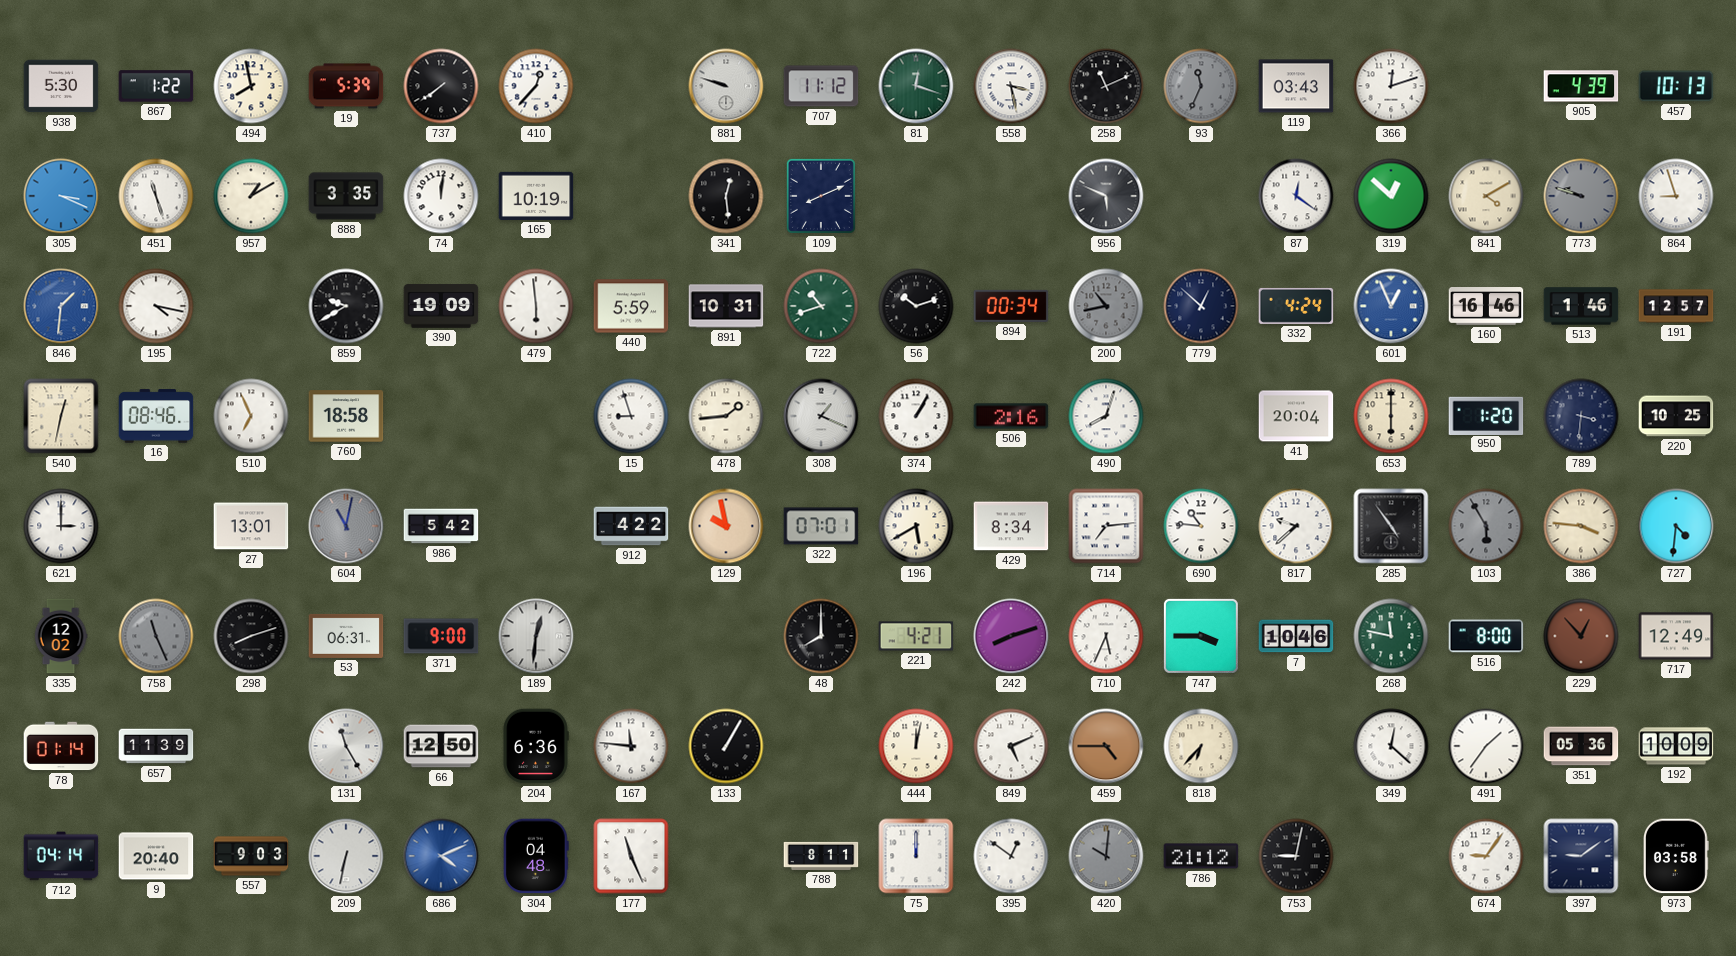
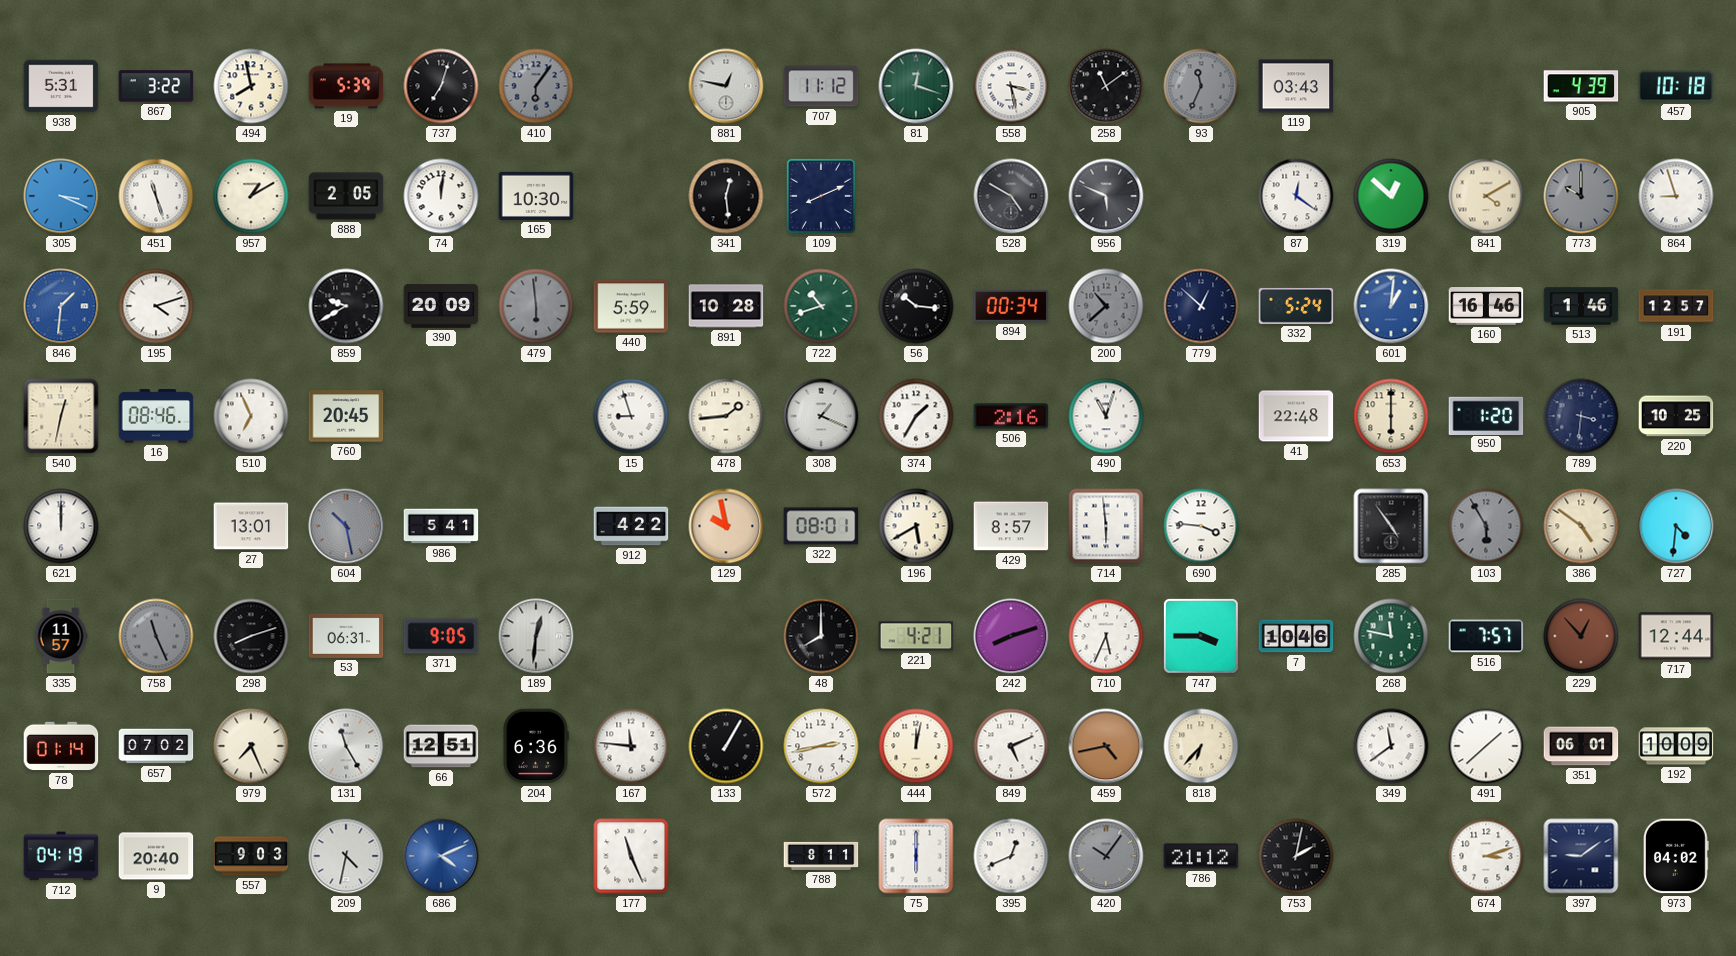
938: 5:30 -> 5:31 (61, 86)
867: 1:22 -> 3:22 (156, 86)
737: 7:39 -> 7:03 (441, 86)
410: 12:37 -> 6:06 (536, 86)
410 dial: white -> grey (536, 86)
881: 9:48 -> 12:47 (726, 86)
258: 11:11 -> 11:09 (1106, 86)
366: 12:12 -> none (1391, 86)
457: 10:13 -> 10:18 (1676, 86)
888: 3:35 -> 2:05 (346, 196)
165: 10:19 -> 10:30 (536, 196)
528: none -> 4:50 (1011, 196)
773: 9:48 -> 10:00 (1581, 196)
195: 4:17 -> 4:12 (156, 306)
390: 19:09 -> 20:09 (441, 306)
479 dial: white -> grey (536, 306)
891: 10:31 -> 10:28 (726, 306)
56: 10:12 -> 10:16 (916, 306)
200: 10:43 -> 10:38 (1106, 306)
332: 4:24 -> 5:24 (1296, 306)
601: 12:56 -> 1:01 (1391, 306)
760: 18:58 -> 20:45 (346, 416)
374: 1:05 -> 1:35 (916, 416)
490: 8:03 -> 11:03 (1106, 416)
41: 20:04 -> 22:48 (1296, 416)
621: 3:00 -> 12:00 (61, 526)
604: 11:02 -> 10:28 (346, 526)
986: 5:42 -> 5:41 (441, 526)
322: 07:01 -> 08:01 (821, 526)
429: 8:34 -> 8:57 (1011, 526)
714: 7:14 -> 5:59 (1106, 526)
690: 10:46 -> 3:46 (1201, 526)
817: 9:38 -> none (1296, 526)
386: 3:46 -> 4:51 (1581, 526)
335: 12:02 -> 11:57 (61, 636)
371: 9:00 -> 9:05 (441, 636)
516: 8:00 -> 7:57 (1486, 636)
717: 12:49 -> 12:44 (1676, 636)
657: 11:39 -> 07:02 (156, 746)
979: none -> 7:26 (251, 746)
66: 12:50 -> 12:51 (441, 746)
572: none -> 2:43 (821, 746)
459: 4:45 -> 4:43 (1106, 746)
349: 12:22 -> 11:39 (1391, 746)
491: 1:36 -> 1:38 (1486, 746)
351: 05:36 -> 06:01 (1581, 746)
712: 04:14 -> 04:19 (61, 856)
209: 6:32 -> 4:32 (346, 856)
304: 04:48 -> none (536, 856)
75: 12:00 -> 6:00 (916, 856)
395: 12:51 -> 12:41 (1011, 856)
420: 10:01 -> 10:06 (1106, 856)
753: 9:02 -> 2:02 (1296, 856)
674: 9:06 -> 3:12 (1486, 856)
973: 03:58 -> 04:02 (1677, 856)
